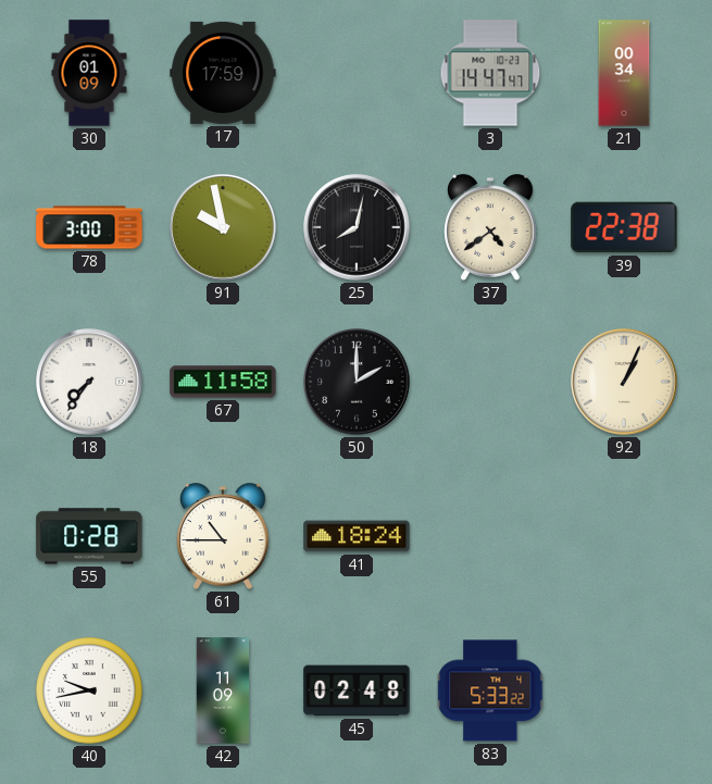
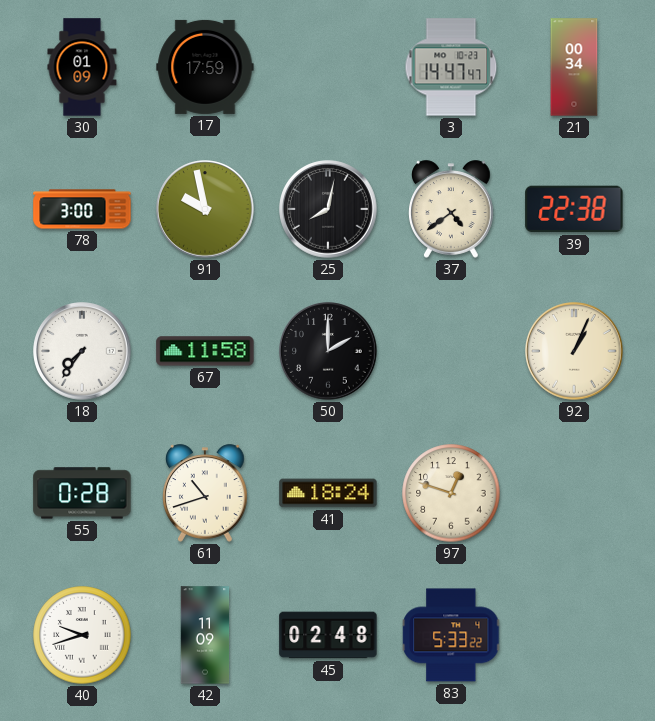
61: 10:45 -> 10:42 (206, 493)
97: none -> 12:48 (451, 493)
40: 9:43 -> 9:42 (82, 635)
